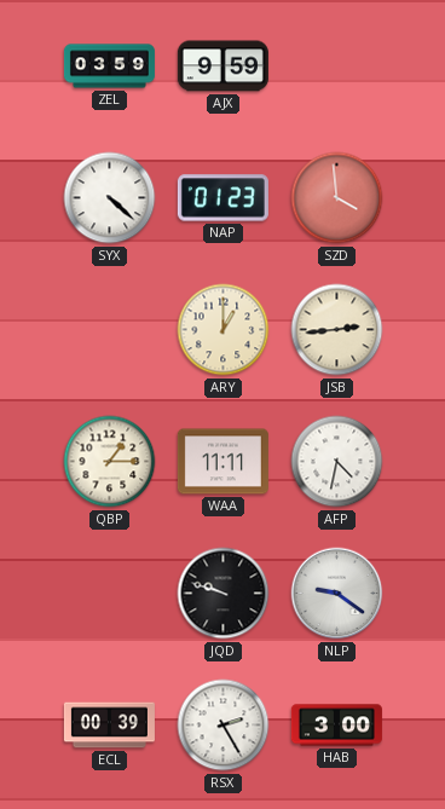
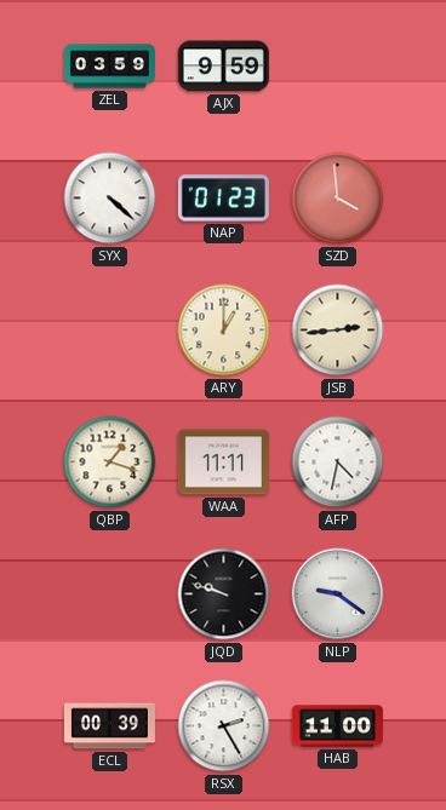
QBP: 1:15 -> 1:18 (110, 463)
HAB: 3:00 -> 11:00 (337, 726)
